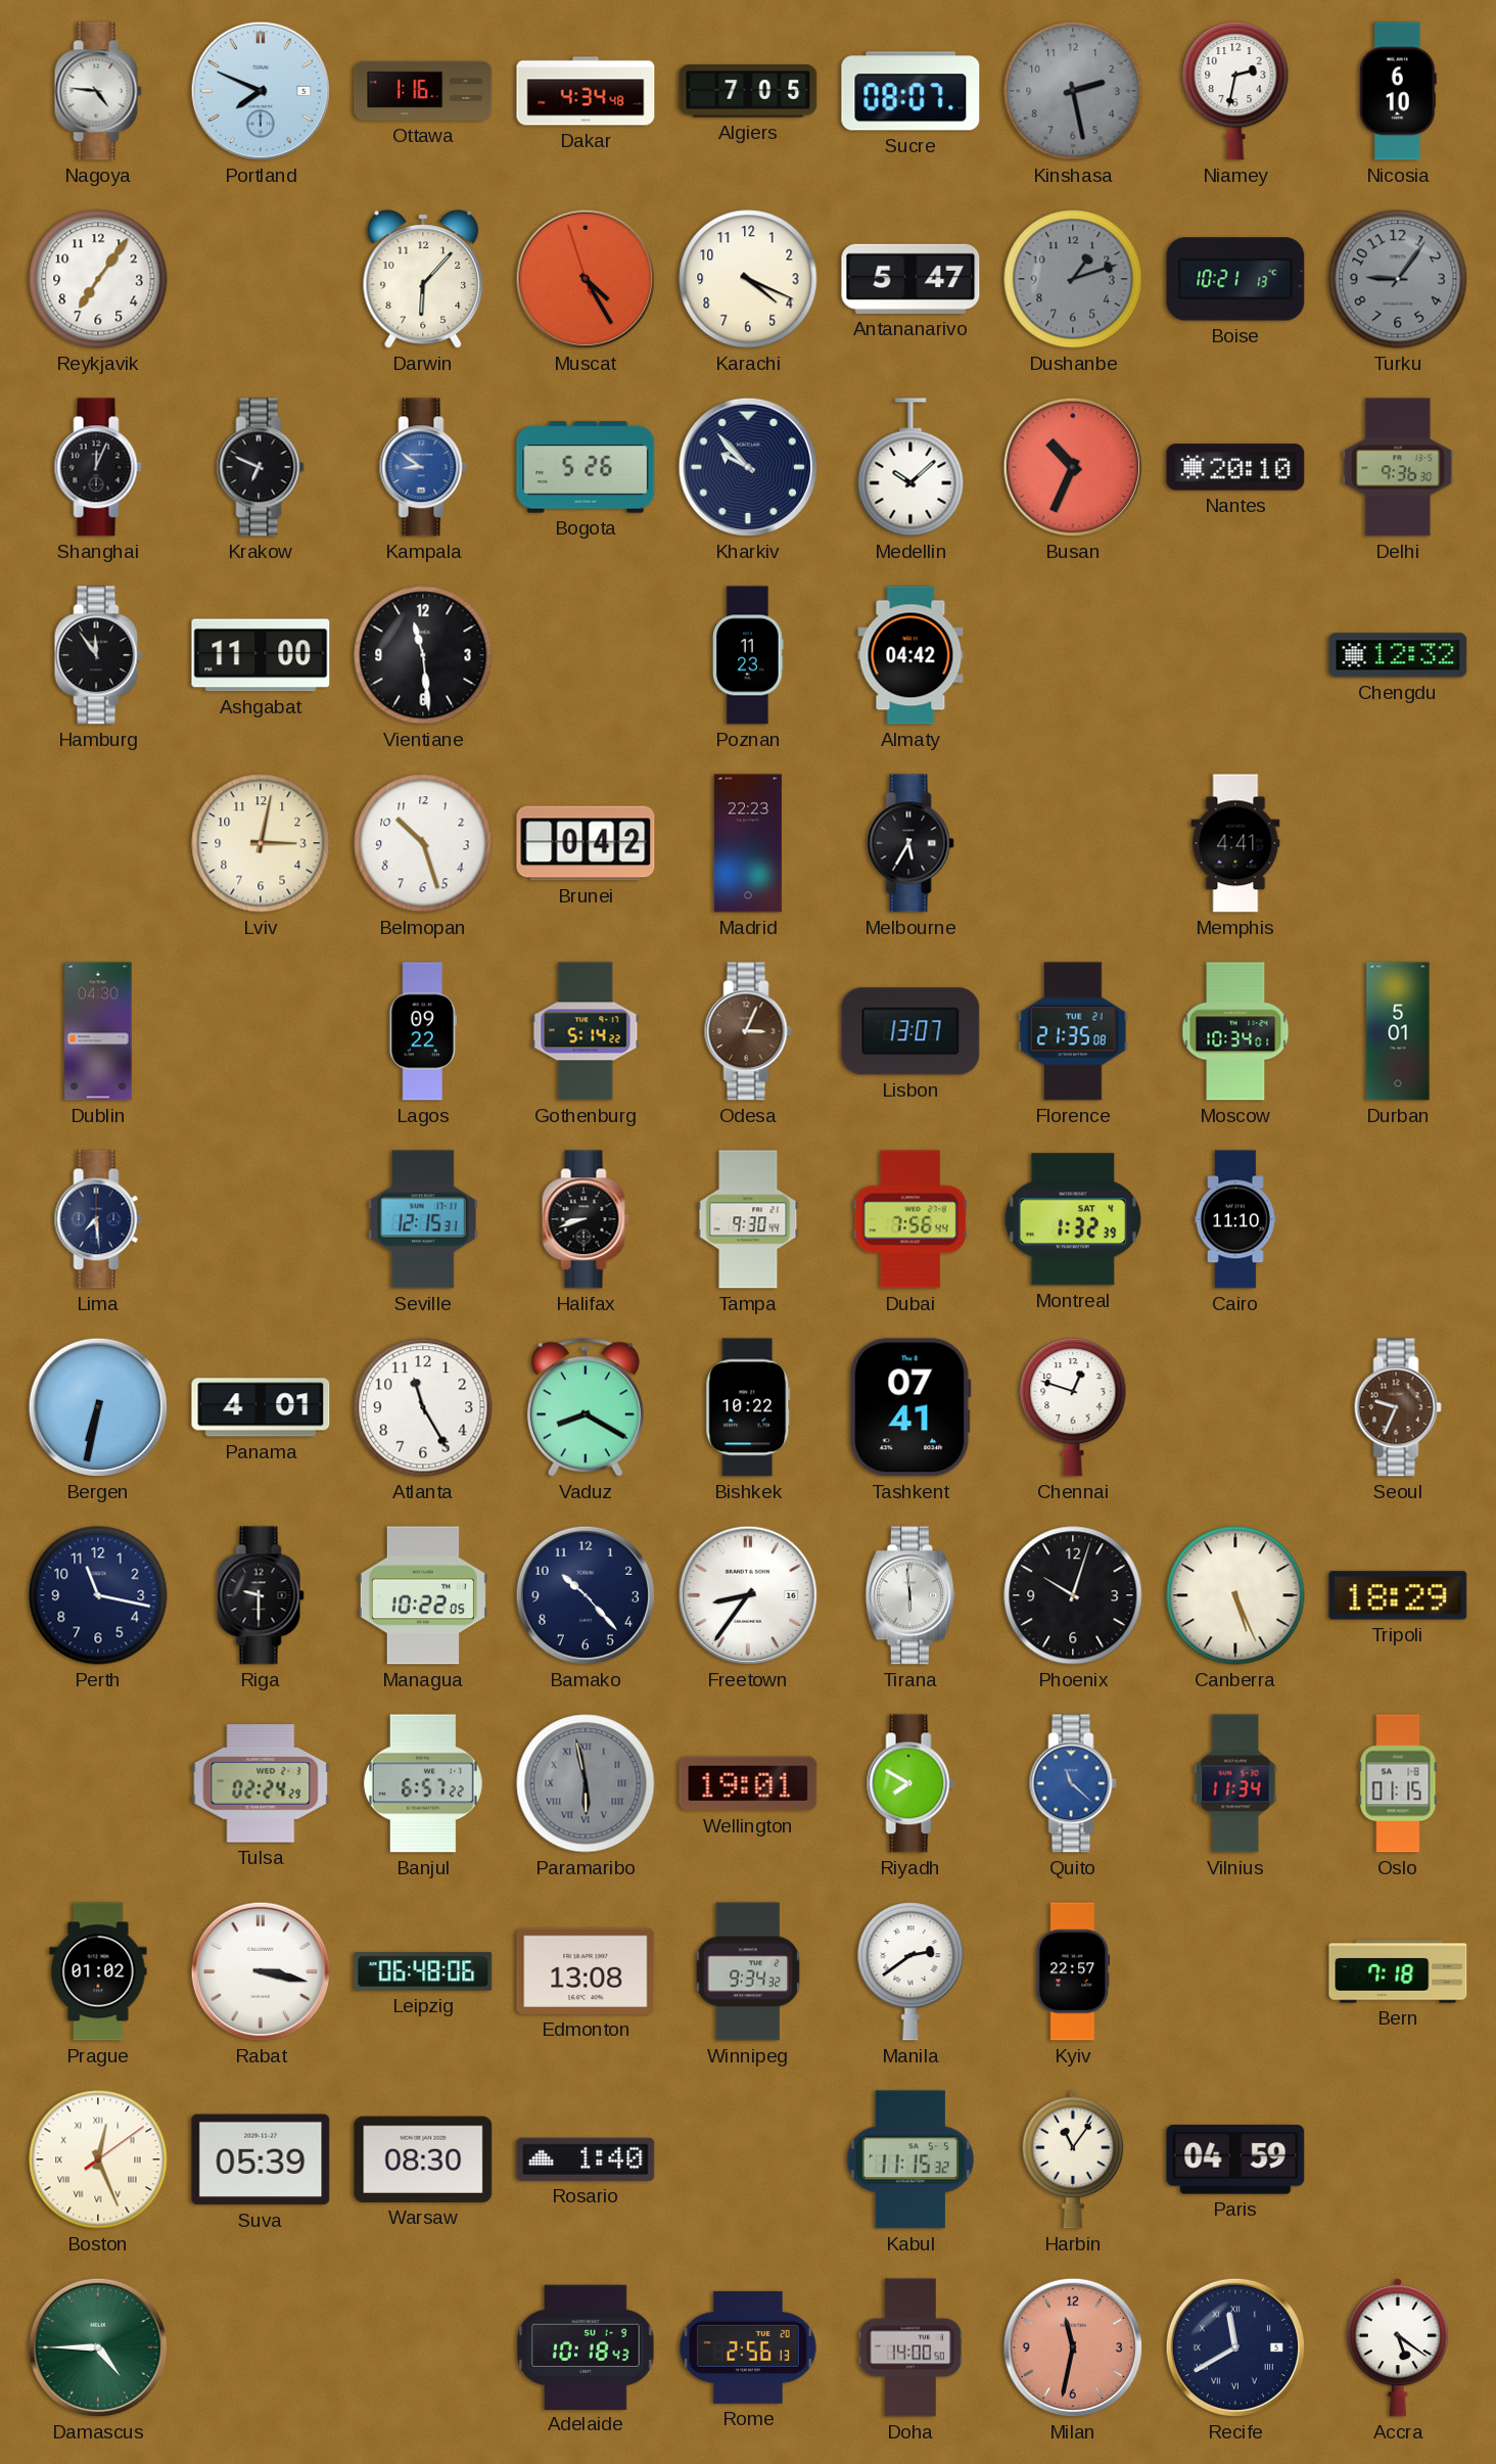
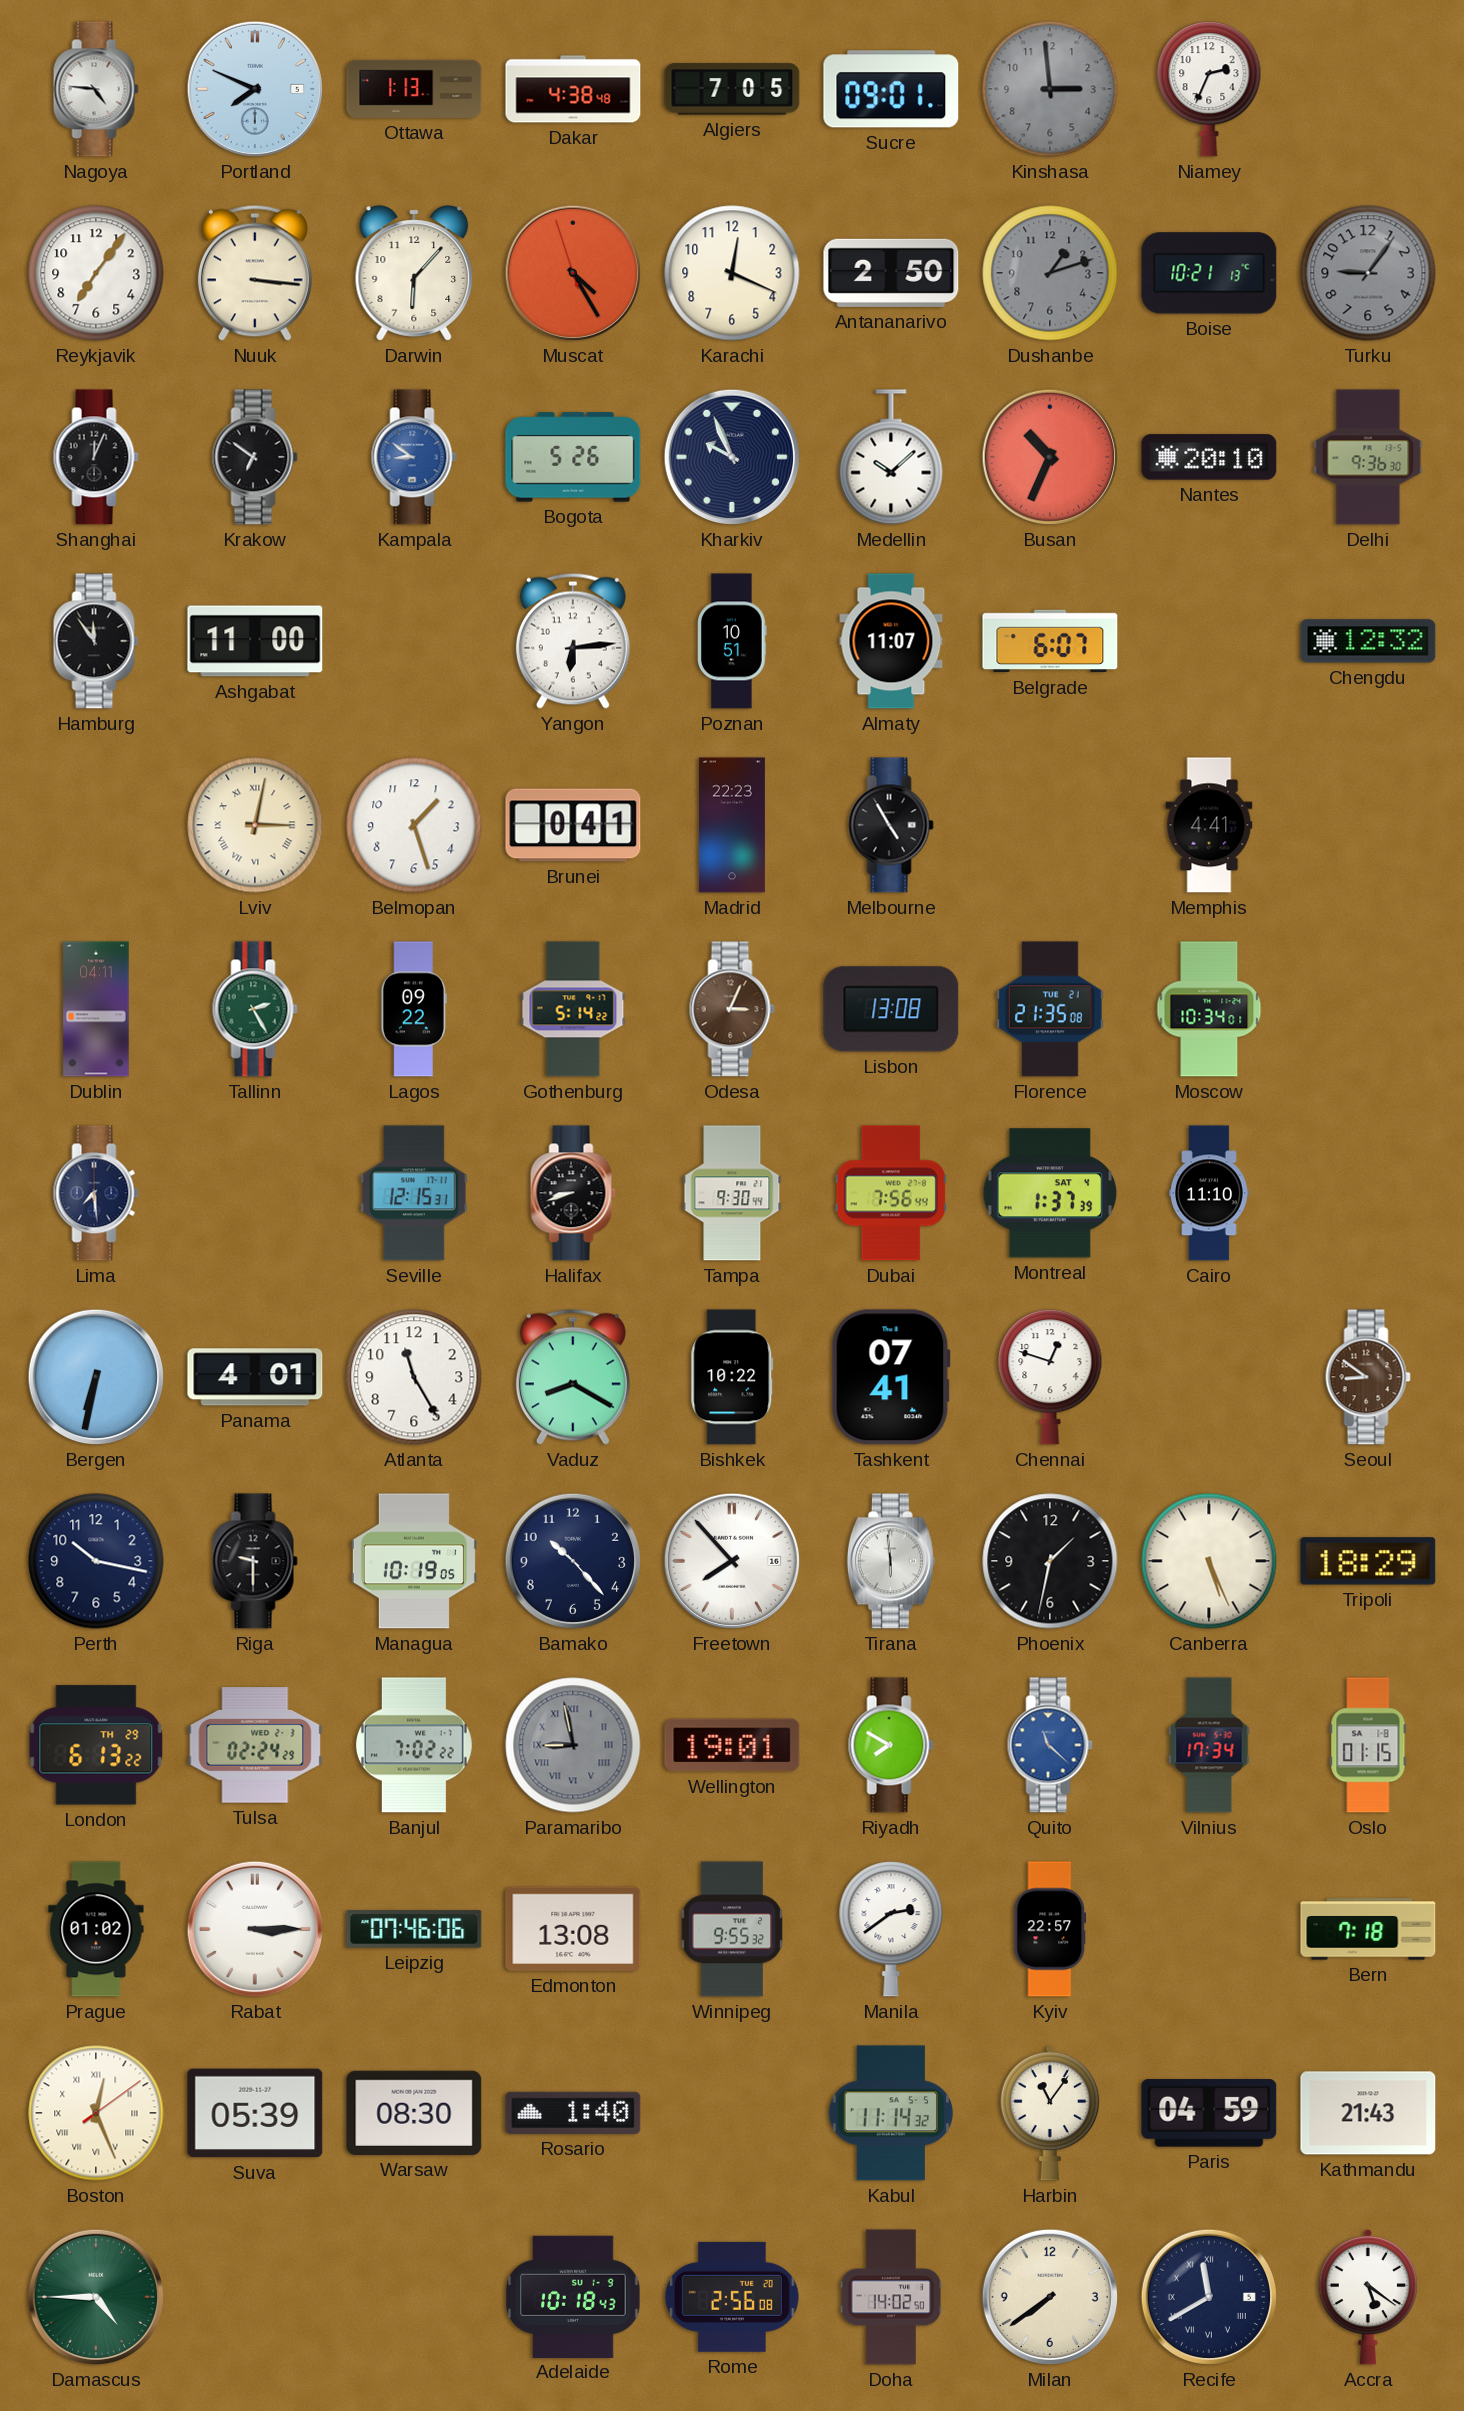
Ottawa: 1:16 -> 1:13 (414, 89)
Dakar: 4:34 -> 4:38 (573, 89)
Sucre: 08:07 -> 09:01 (891, 89)
Kinshasa: 2:28 -> 2:59 (1050, 89)
Niamey: 2:32 -> 2:34 (1209, 89)
Nicosia: 6:10 -> none (1398, 91)
Nuuk: none -> 3:16 (255, 273)
Karachi: 4:19 -> 12:19 (732, 273)
Antananarivo: 5:47 -> 2:50 (891, 273)
Krakow: 6:49 -> 6:51 (255, 457)
Kharkiv: 9:53 -> 9:56 (732, 457)
Vientiane: 11:29 -> none (423, 655)
Yangon: none -> 6:14 (573, 641)
Poznan: 11:23 -> 10:51 (732, 641)
Almaty: 04:42 -> 11:07 (891, 641)
Belgrade: none -> 6:07 (1050, 641)
Lviv numerals: Arabic -> Roman (255, 825)
Belmopan: 10:27 -> 1:27 (414, 825)
Brunei: 0:42 -> 0:41 (573, 825)
Melbourne: 5:35 -> 4:55 (891, 825)
Dublin: 04:30 -> 04:11 (96, 1009)
Tallinn: none -> 2:25 (255, 1009)
Lisbon: 13:07 -> 13:08 (891, 1009)
Durban: 5:01 -> none (1398, 1031)
Montreal: 1:32 -> 1:37 (1050, 1193)
Seoul: 9:34 -> 8:51 (1368, 1377)
Perth: 11:17 -> 10:17 (96, 1561)
Managua: 10:22 -> 10:19 (414, 1561)
Freetown: 8:36 -> 7:53 (732, 1561)
Phoenix: 10:03 -> 1:32 (1050, 1561)
London: none -> 6:13 (96, 1745)
Banjul: 6:57 -> 7:02 (414, 1745)
Paramaribo: 5:58 -> 8:58 (573, 1745)
Vilnius: 11:34 -> 17:34 (1209, 1745)
Rabat: 3:17 -> 3:15 (255, 1929)
Leipzig: 06:48 -> 07:46 (414, 1929)
Winnipeg: 9:34 -> 9:55 (732, 1929)
Kabul: 11:15 -> 11:14 (891, 2113)
Kathmandu: none -> 21:43 (1368, 2113)
Rome: 2:56:13 -> 2:56:08 (732, 2297)
Doha: 14:00 -> 14:02 (891, 2297)
Milan: 11:32 -> 7:39 (1050, 2297)
Milan dial: salmon -> cream (1050, 2297)
